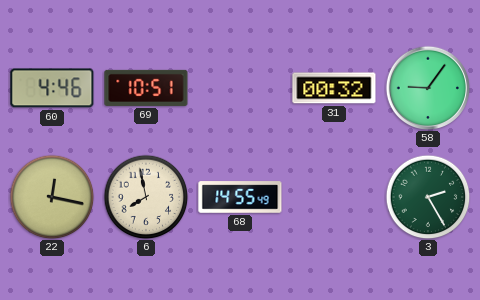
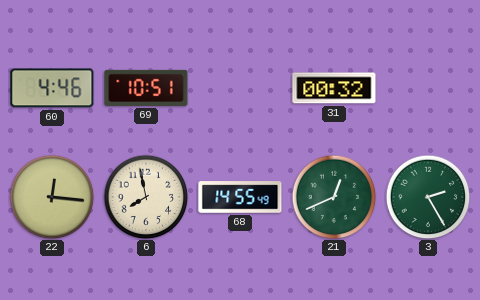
58: 9:06 -> none (427, 87)
22: 12:17 -> 12:16 (52, 197)
21: none -> 12:41 (334, 197)
